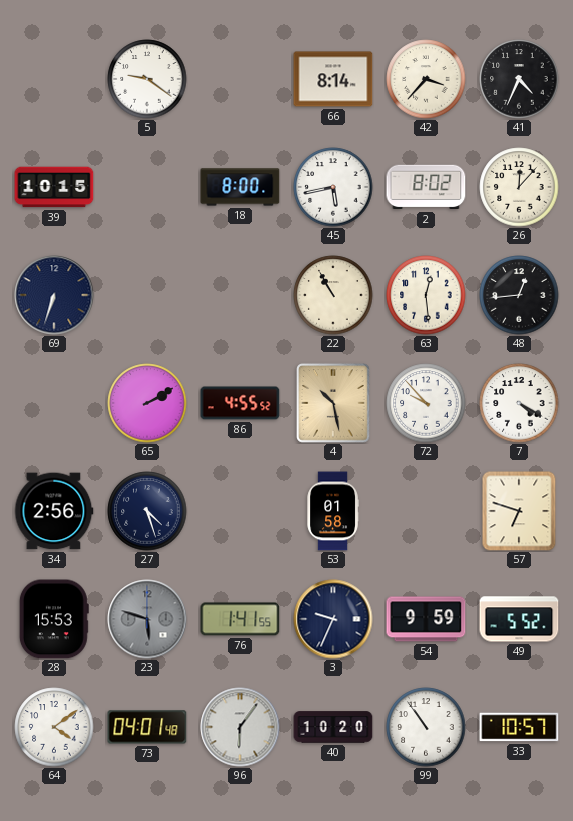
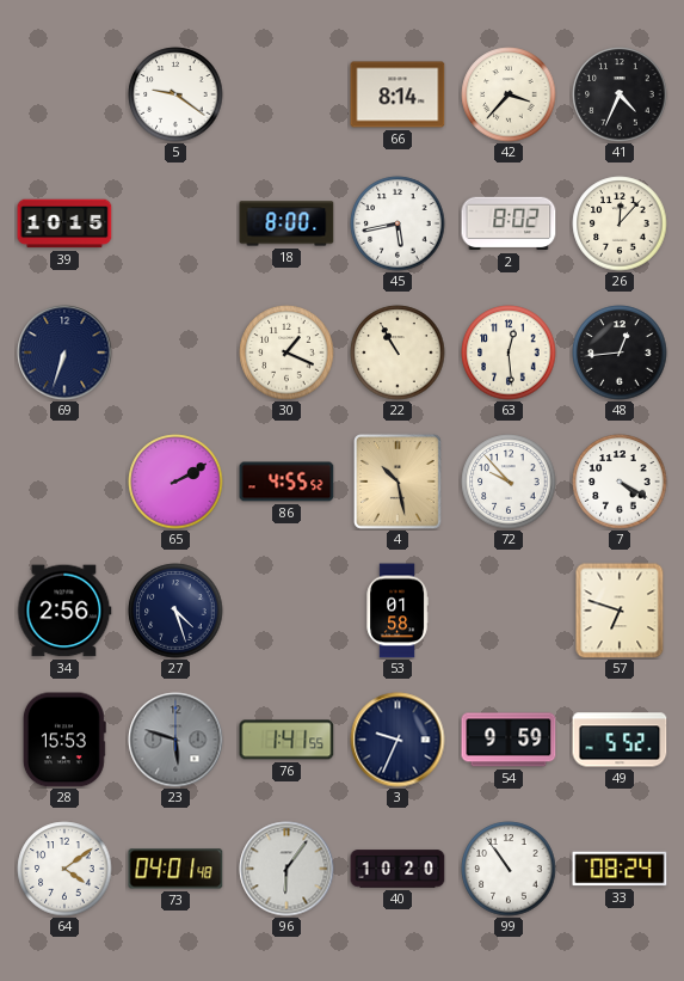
30: none -> 1:19 (286, 352)
33: 10:57 -> 08:24 (620, 869)
